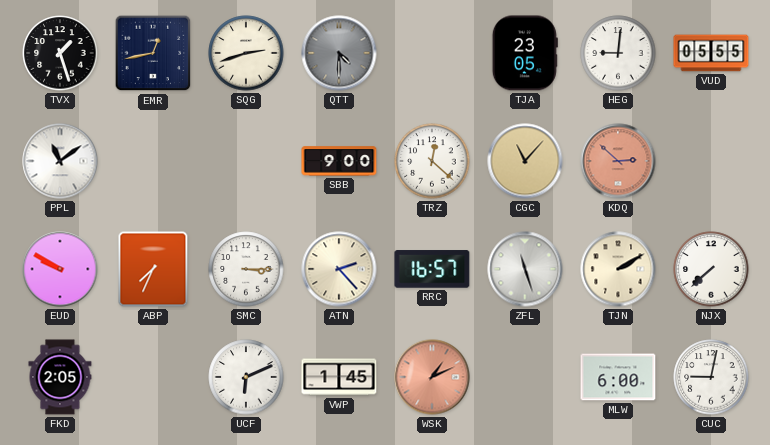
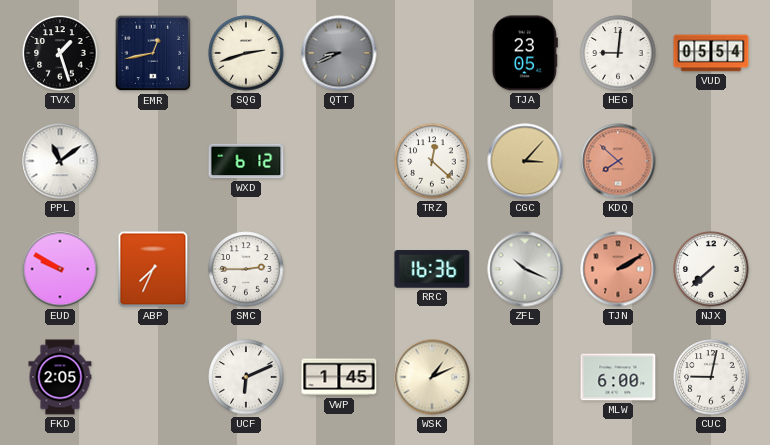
QTT: 4:30 -> 8:41 (339, 53)
VUD: 05:55 -> 05:54 (711, 53)
WXD: none -> 6:12 (246, 161)
SBB: 9:00 -> none (339, 161)
CGC: 11:07 -> 3:07 (525, 161)
KDQ: 2:52 -> 7:52 (618, 161)
SMC: 3:15 -> 2:45 (246, 269)
ATN: 2:23 -> none (339, 269)
RRC: 16:57 -> 16:36 (432, 269)
ZFL: 11:27 -> 10:19 (525, 269)
TJN dial: cream -> salmon (618, 269)
WSK dial: salmon -> cream (432, 377)
